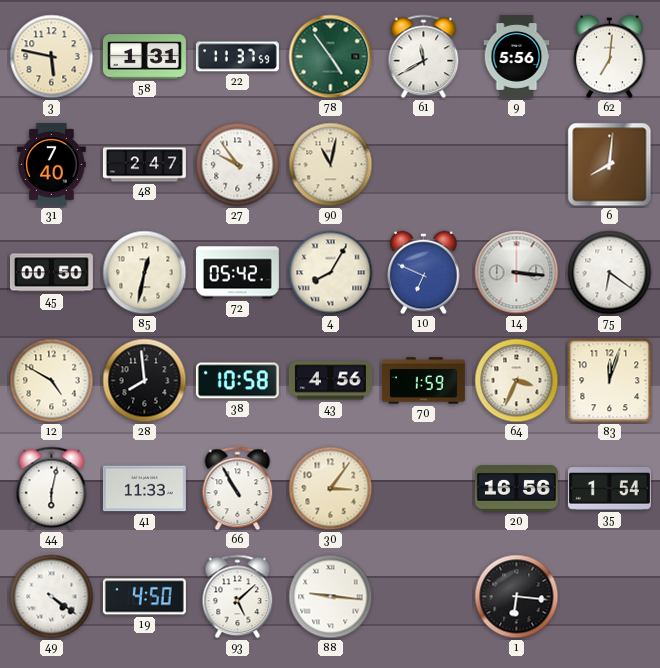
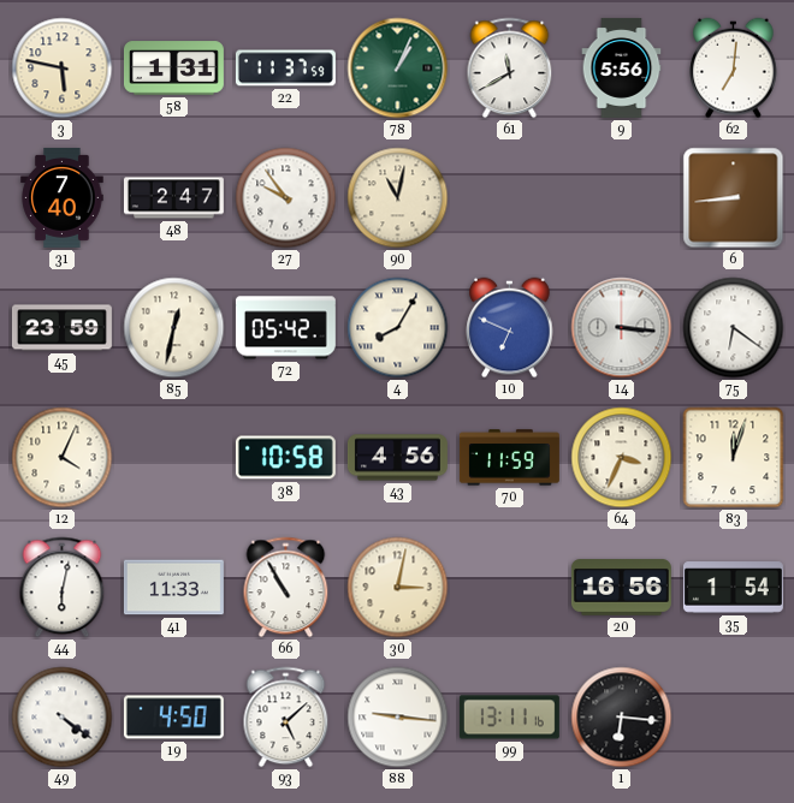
78: 4:54 -> 1:04 (398, 69)
6: 8:01 -> 8:44 (734, 198)
45: 00:50 -> 23:59 (61, 328)
12: 4:50 -> 4:04 (63, 458)
28: 7:59 -> none (145, 381)
70: 1:59 -> 11:59 (509, 458)
30: 3:06 -> 3:02 (398, 588)
99: none -> 13:11 (509, 718)
